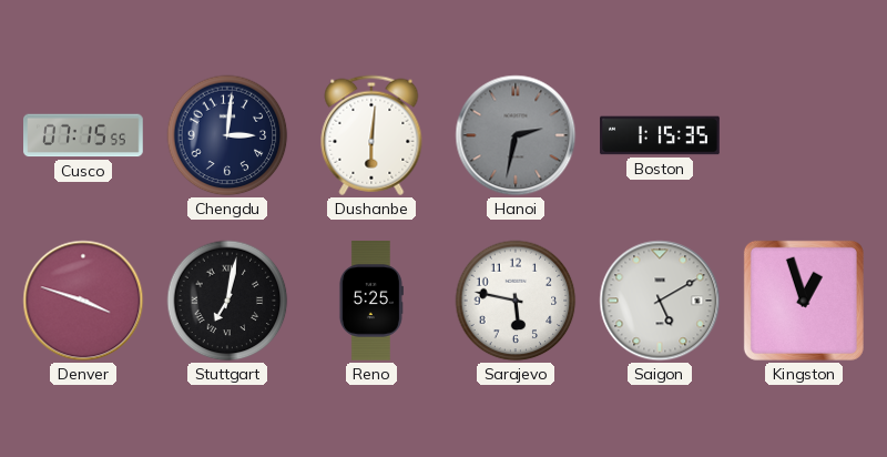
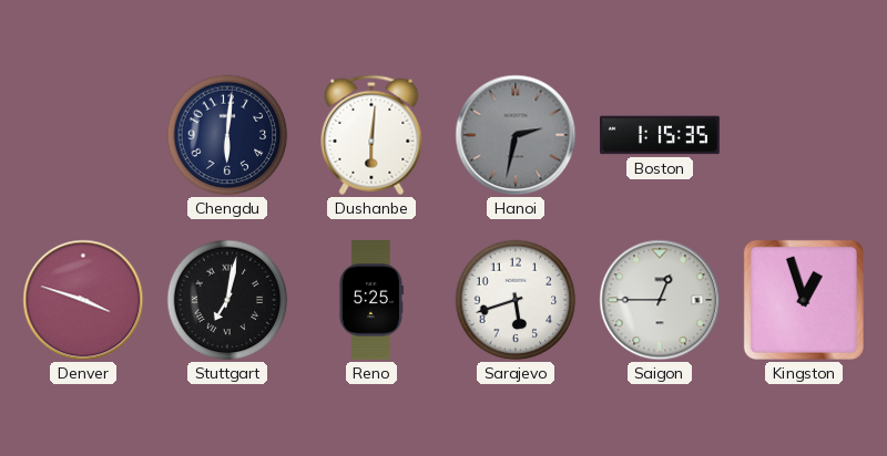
Cusco: 07:15 -> none (84, 135)
Chengdu: 3:01 -> 6:01 (227, 135)
Sarajevo: 5:47 -> 5:42 (516, 300)
Saigon: 5:10 -> 12:45 (660, 300)
